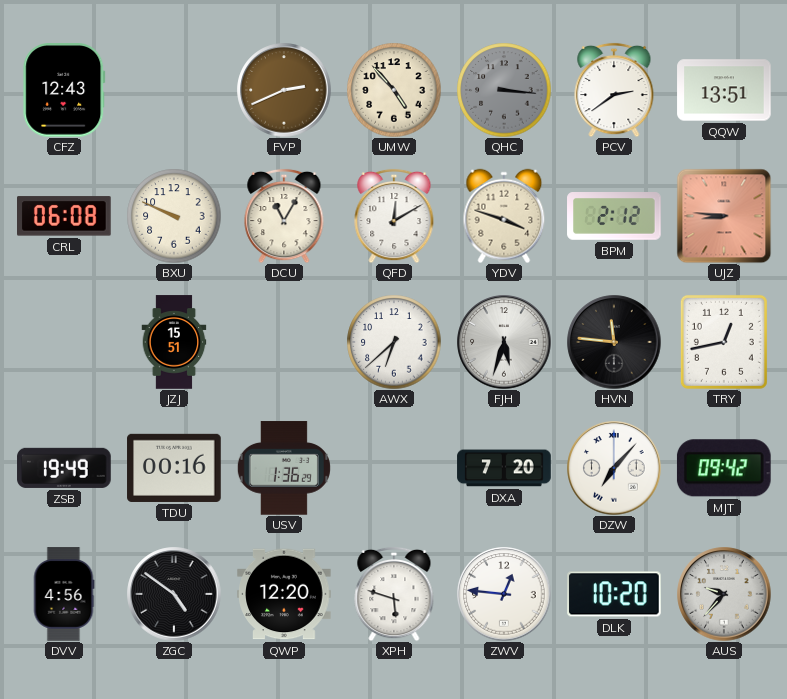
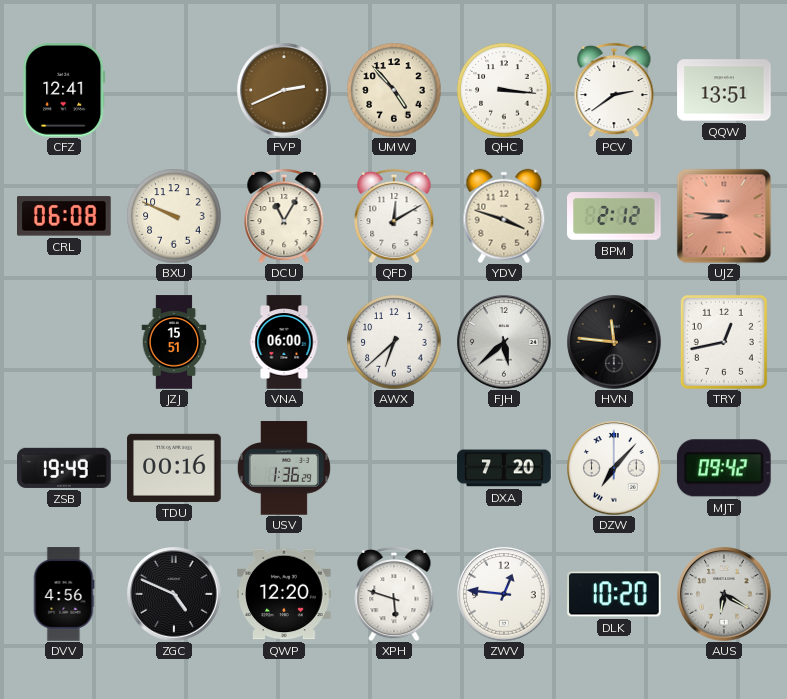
CFZ: 12:43 -> 12:41 (64, 91)
QHC dial: grey -> white (504, 90)
VNA: none -> 06:00 (284, 342)
FJH: 5:33 -> 5:38 (504, 342)
ZGC: 4:51 -> 4:49 (174, 594)
AUS: 9:37 -> 6:20 (724, 594)
